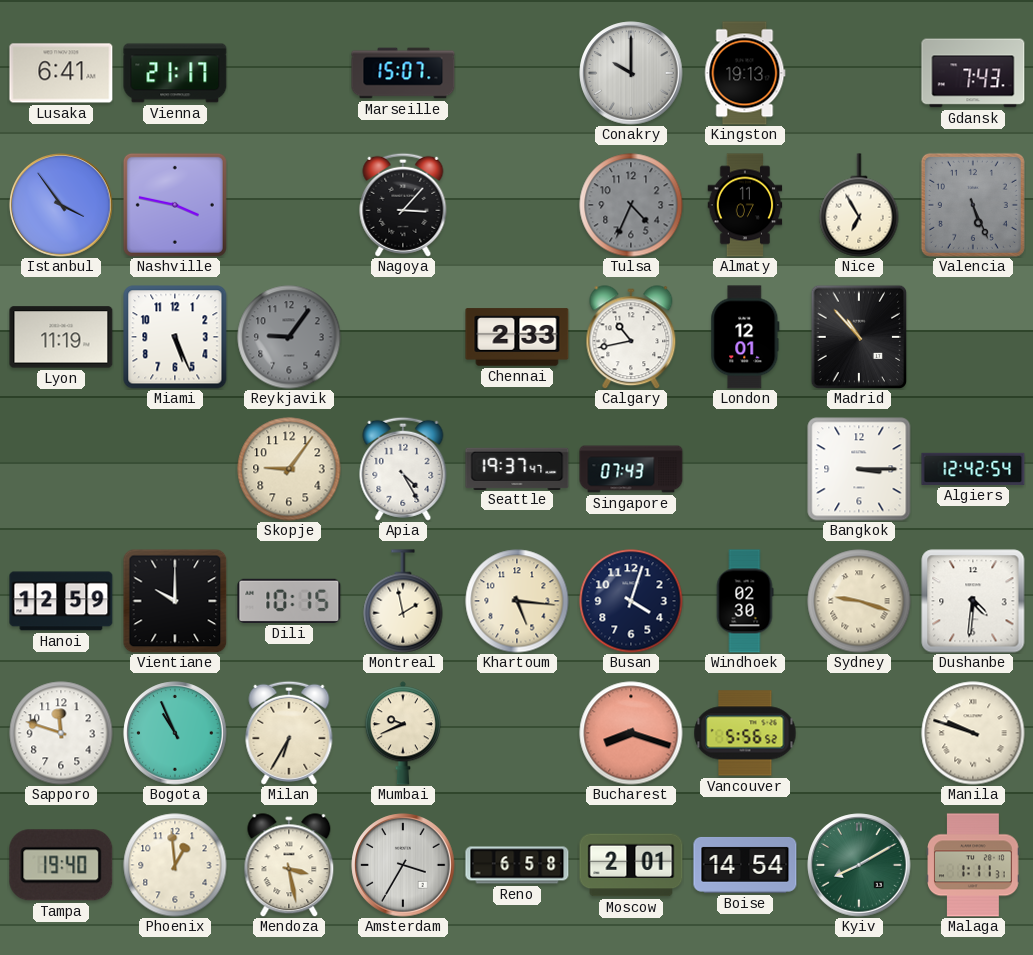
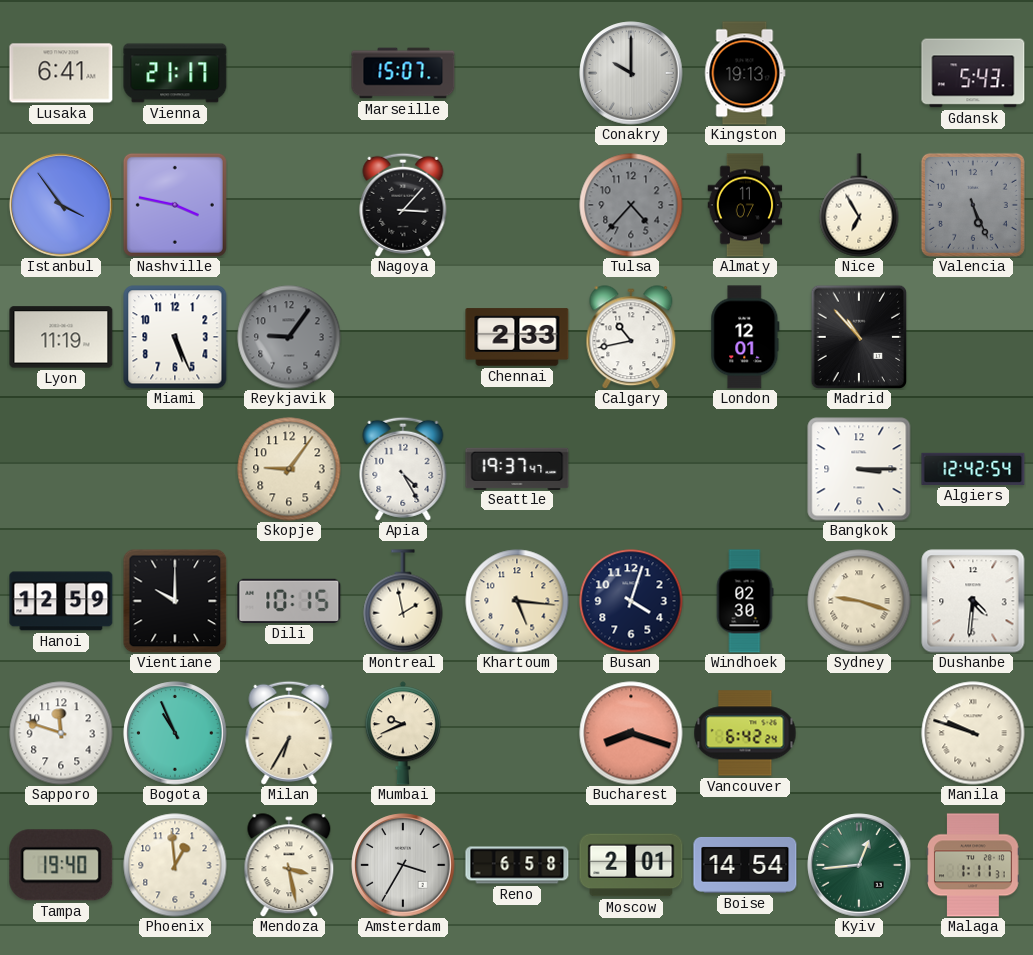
Gdansk: 7:43 -> 5:43 (973, 73)
Tulsa: 4:34 -> 4:37 (631, 205)
Singapore: 07:43 -> none (631, 469)
Vancouver: 5:56 -> 6:42 (745, 733)
Kyiv: 8:10 -> 12:44 (859, 865)
